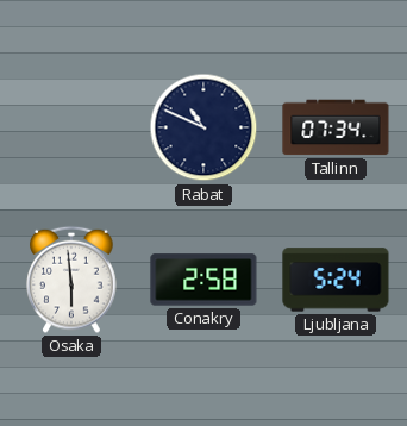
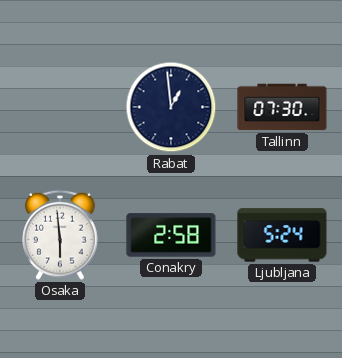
Rabat: 10:49 -> 12:59 (171, 107)
Tallinn: 07:34 -> 07:30 (282, 107)
